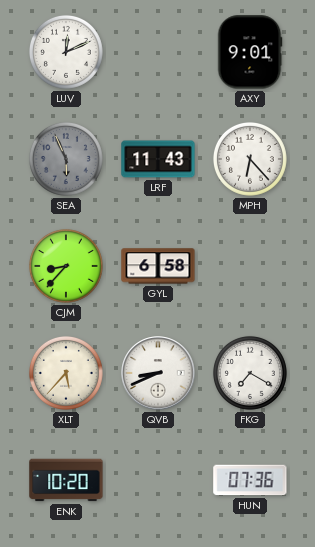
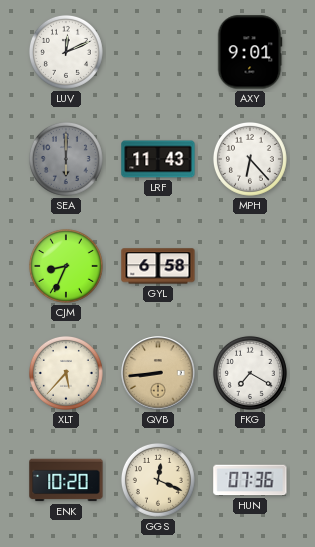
SEA: 5:56 -> 6:00 (66, 159)
CJM: 8:37 -> 8:34 (66, 266)
QVB: 8:41 -> 8:44 (158, 373)
QVB dial: white -> champagne (158, 373)
GGS: none -> 12:19 (158, 480)
